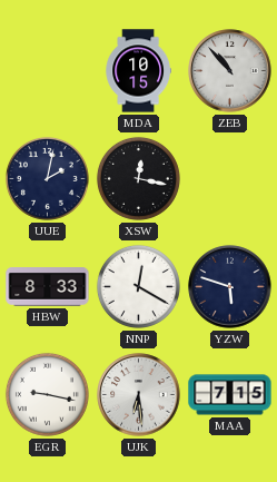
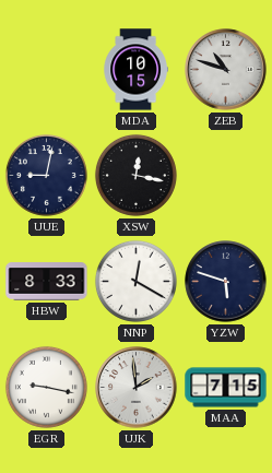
ZEB: 10:53 -> 10:48 (226, 70)
UUE: 2:02 -> 9:02 (46, 175)
UJK: 6:29 -> 1:59 (137, 388)
